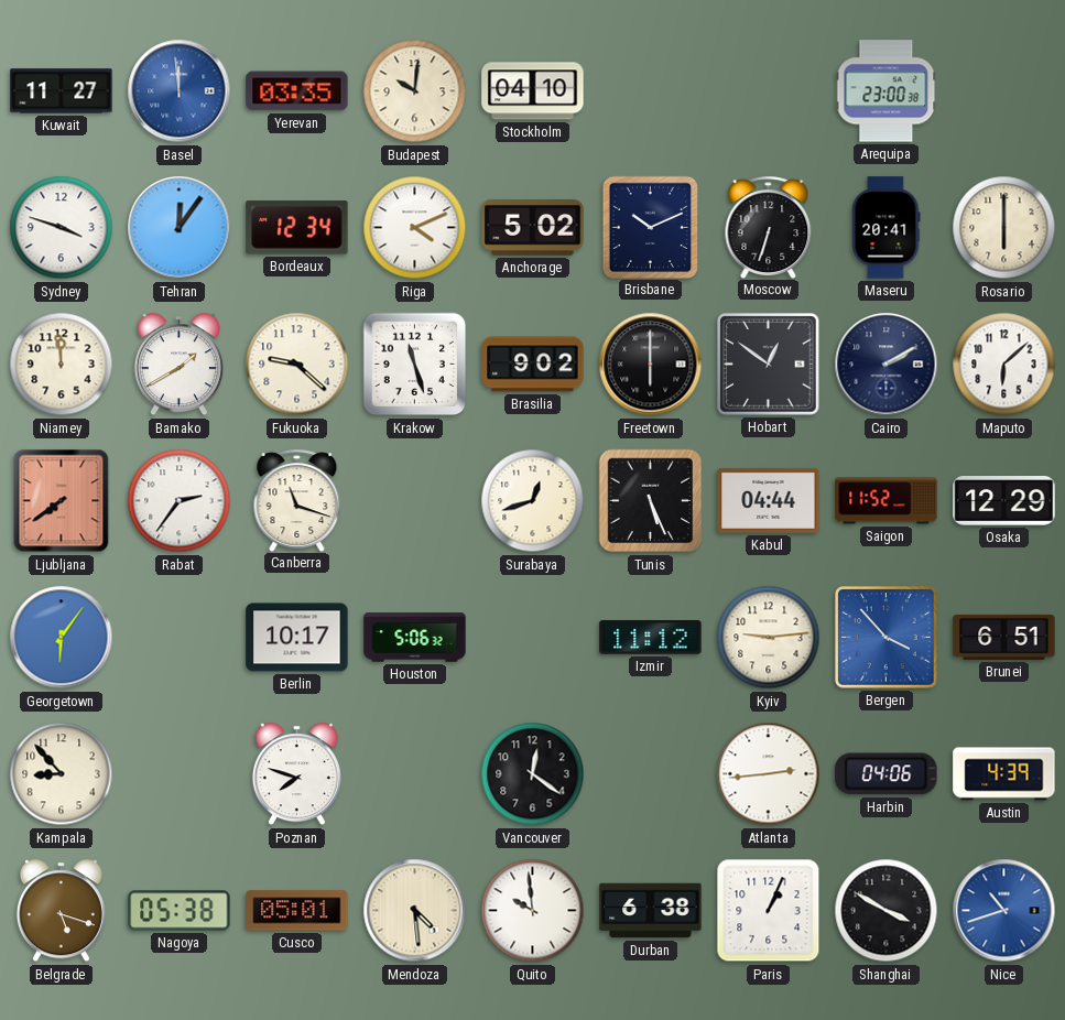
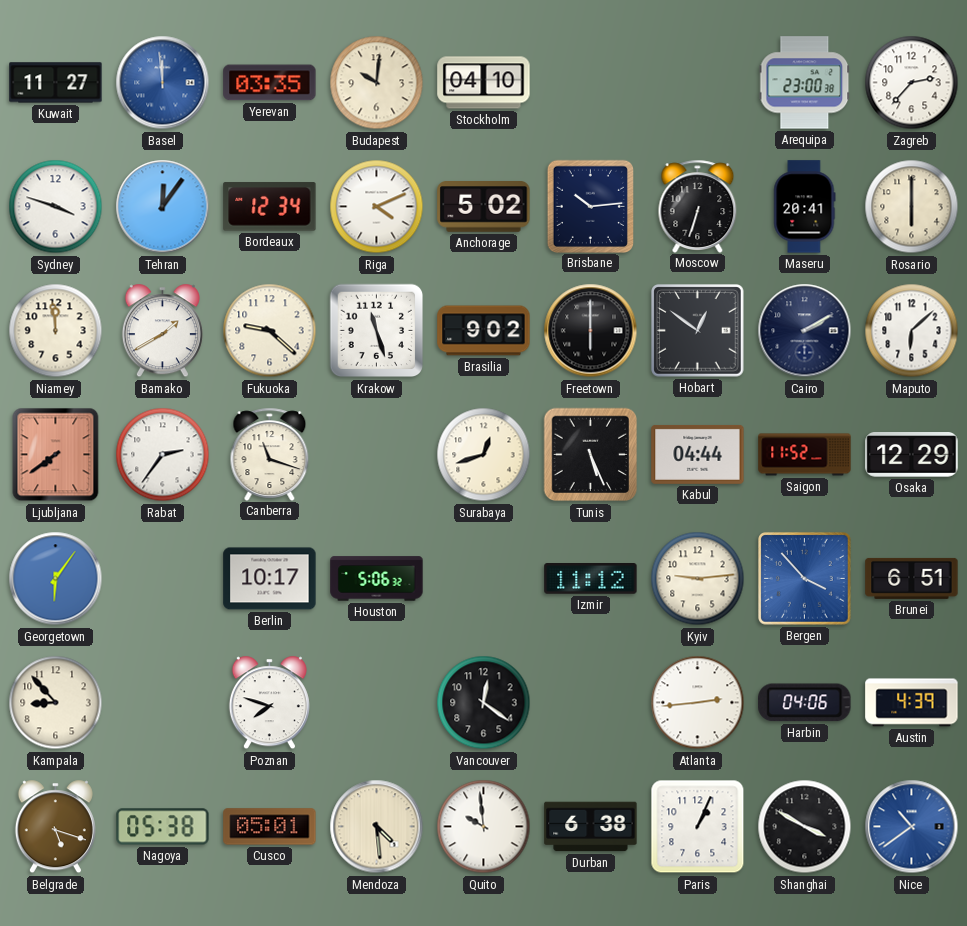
Zagreb: none -> 2:37 (912, 83)
Brisbane: 10:11 -> 10:14 (590, 206)
Nice: 10:42 -> 10:39 (912, 827)
